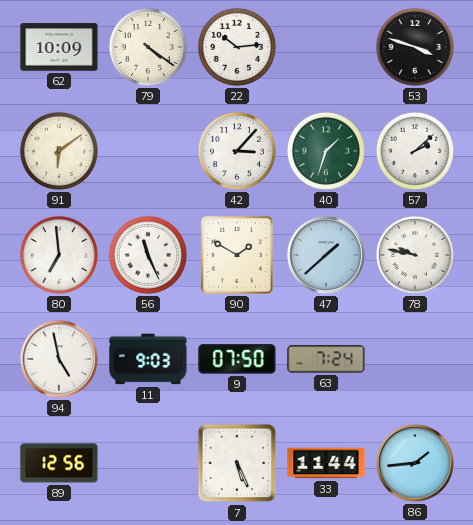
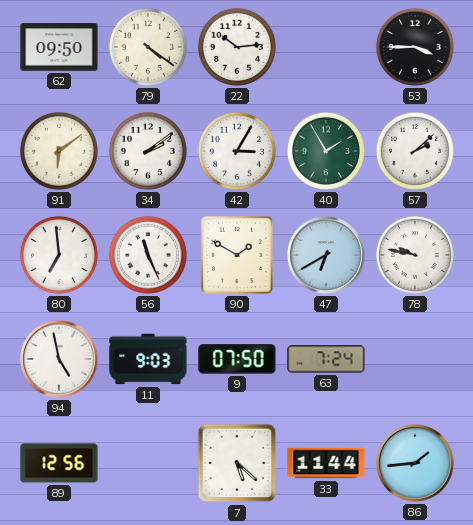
62: 10:09 -> 09:50 (59, 47)
53: 3:48 -> 3:45 (415, 47)
34: none -> 2:09 (148, 151)
42: 3:07 -> 3:05 (237, 151)
40: 1:33 -> 1:55 (326, 151)
47: 1:38 -> 6:40 (326, 255)
7: 5:26 -> 5:22 (237, 463)
